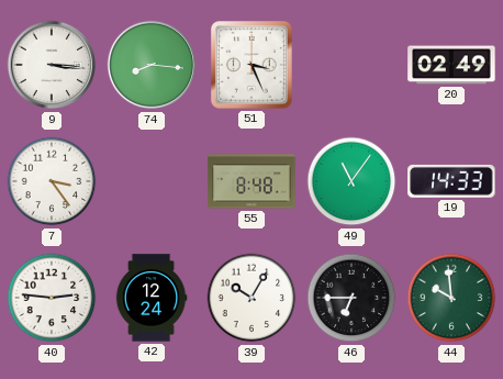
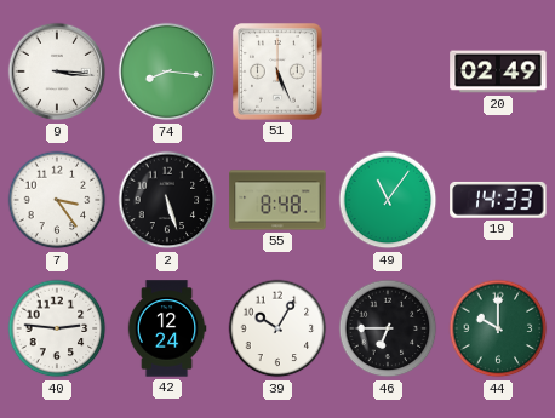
51: 3:26 -> 5:26 (277, 73)
2: none -> 5:27 (167, 200)
44: 9:59 -> 10:00 (498, 328)
